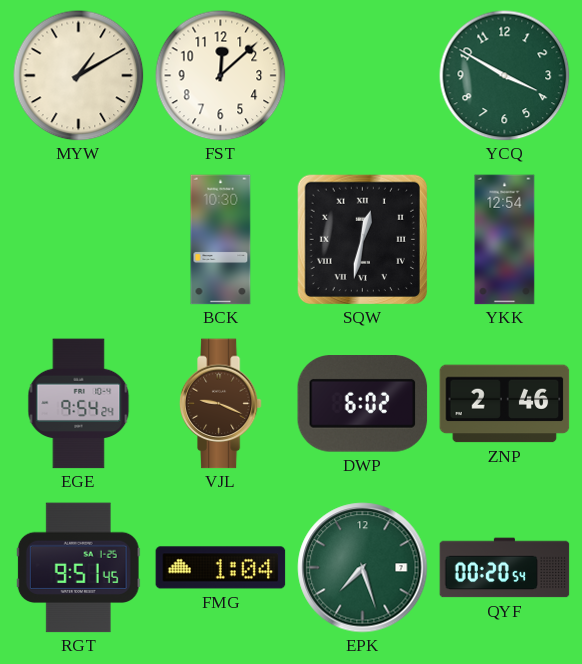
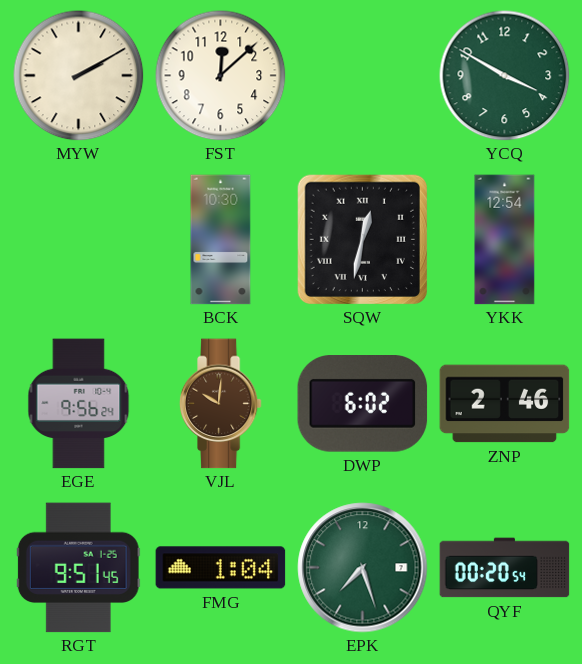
MYW: 1:10 -> 2:10 (79, 76)
EGE: 9:54 -> 9:56 (79, 404)
VJL: 9:19 -> 10:01 (220, 404)
